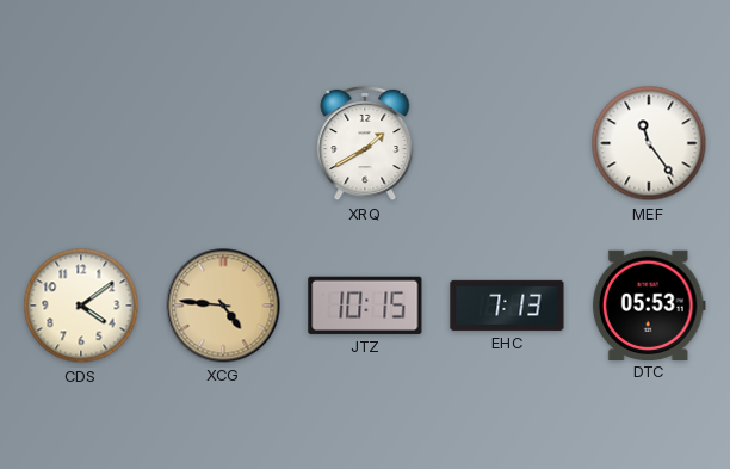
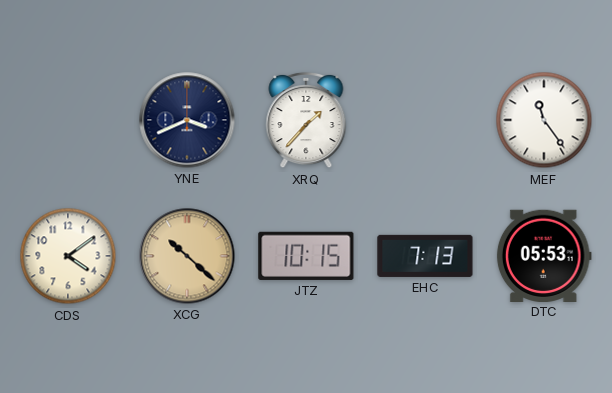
YNE: none -> 3:41 (187, 120)
XRQ: 1:40 -> 1:37 (306, 120)
XCG: 4:46 -> 10:22 (187, 256)
